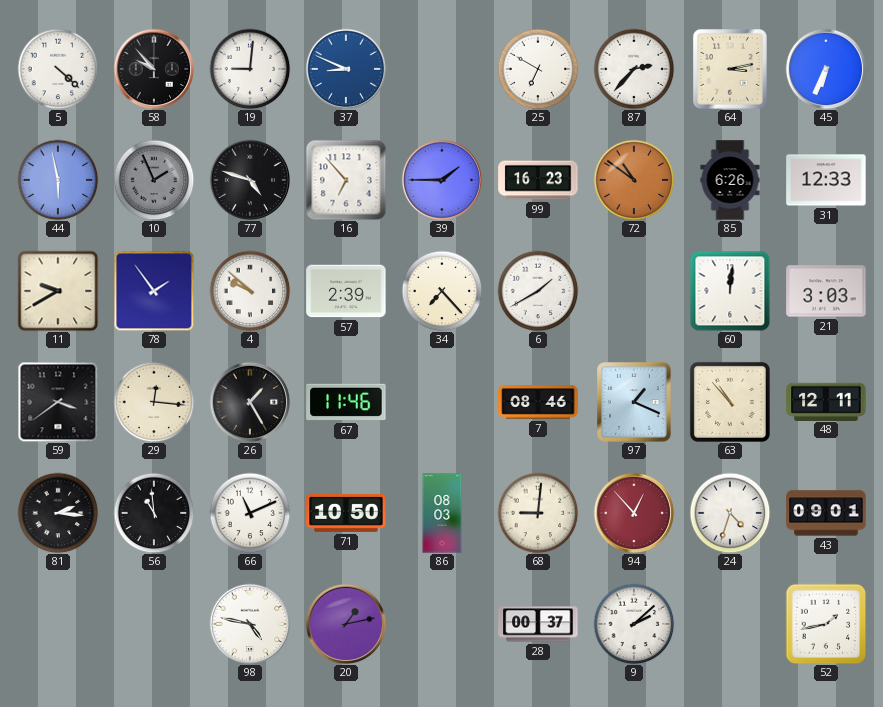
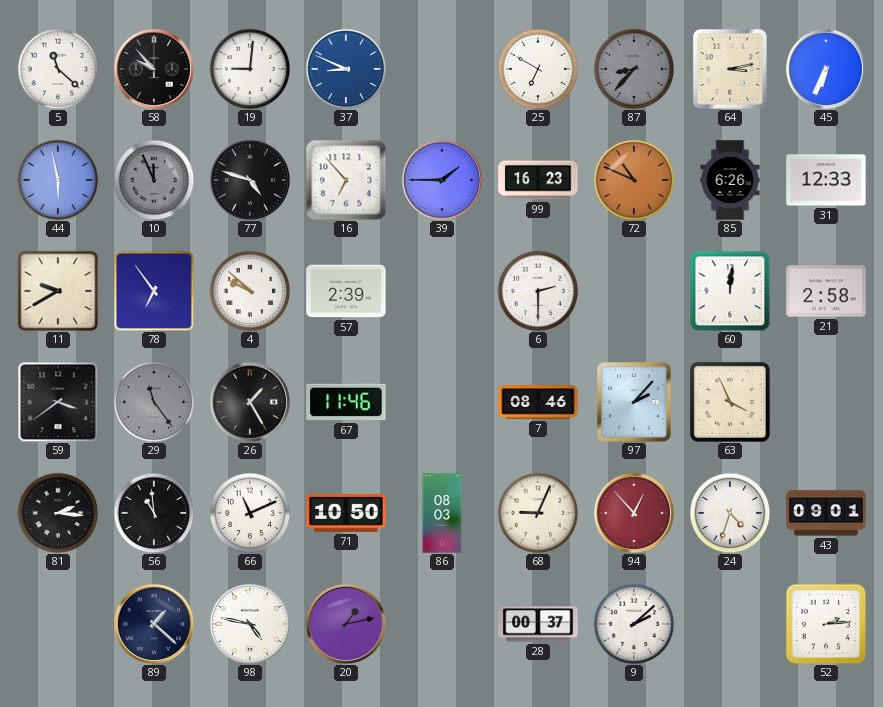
5: 4:22 -> 11:22 (58, 69)
87: 2:37 -> 8:37 (634, 69)
87 dial: white -> grey (634, 69)
10: 1:56 -> 11:56 (154, 180)
72: 10:51 -> 10:49 (634, 180)
78: 1:54 -> 6:54 (154, 291)
34: 7:23 -> none (442, 291)
6: 1:40 -> 2:30 (538, 291)
21: 3:03 -> 2:58 (826, 291)
29: 12:16 -> 11:24 (154, 402)
29 dial: cream -> grey (154, 402)
97: 1:19 -> 2:07 (635, 403)
63: 10:53 -> 3:56 (730, 402)
48: 12:11 -> none (826, 401)
68: 9:01 -> 9:04 (538, 513)
89: none -> 1:22 (154, 624)
52: 1:43 -> 2:14 (826, 624)
